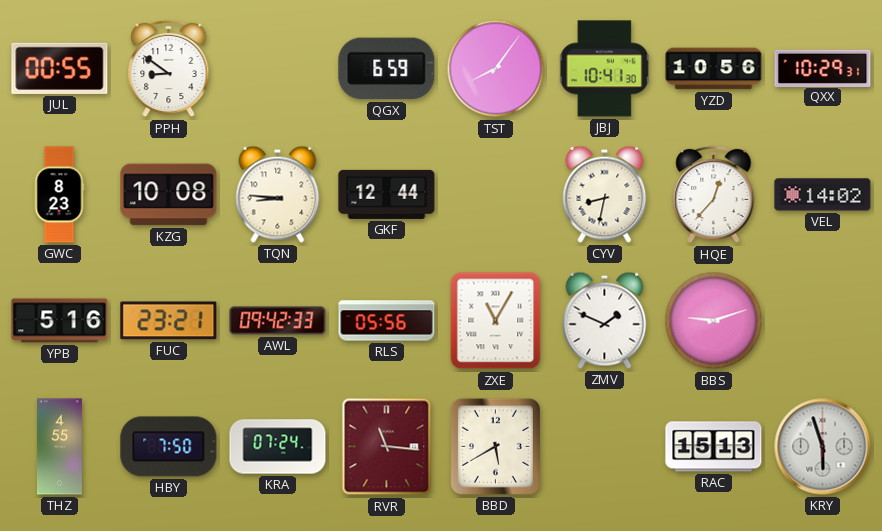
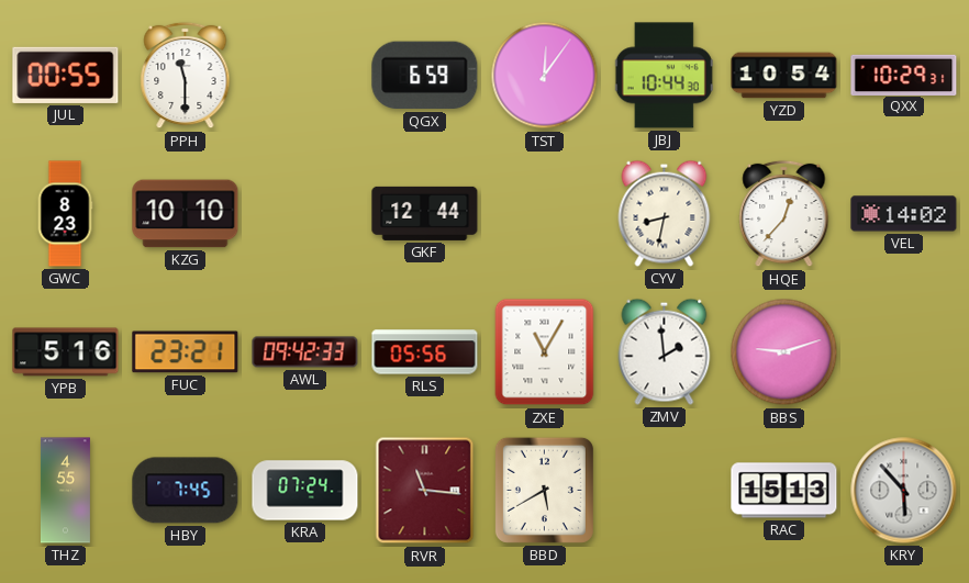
PPH: 8:51 -> 11:30 (186, 76)
TST: 8:06 -> 12:06 (545, 76)
JBJ: 10:41 -> 10:44 (664, 76)
YZD: 10:56 -> 10:54 (784, 76)
KZG: 10:08 -> 10:10 (186, 214)
TQN: 8:46 -> none (278, 194)
ZMV: 1:49 -> 1:59 (665, 351)
HBY: 7:50 -> 7:45 (186, 491)
KRY: 5:57 -> 5:53 (904, 491)
